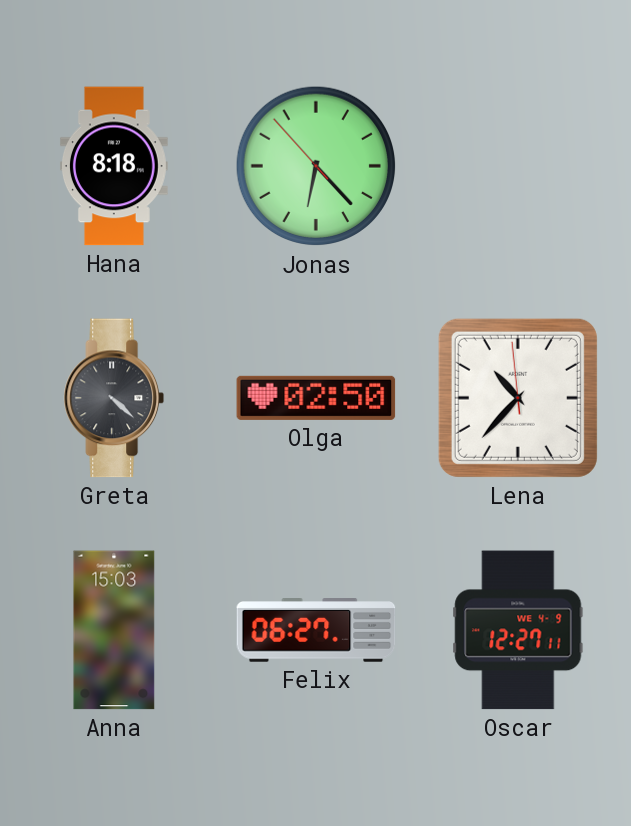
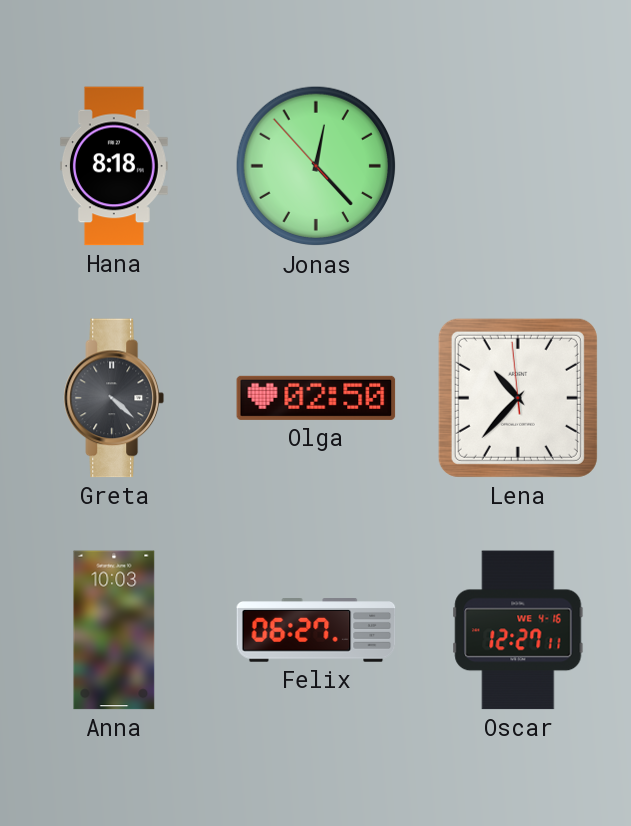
Jonas: 6:22 -> 12:22 (316, 166)
Anna: 15:03 -> 10:03 (114, 630)
Oscar date: WE 4-9 -> WE 4-16 (518, 630)
